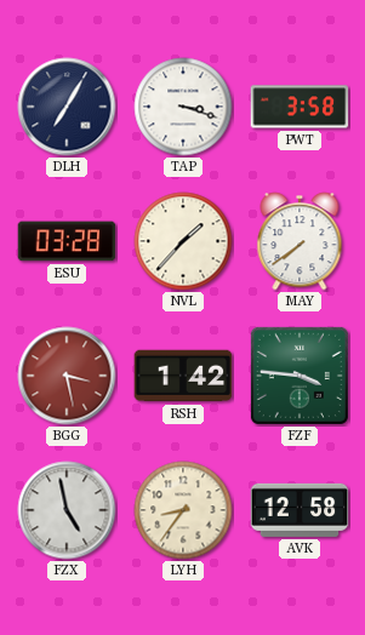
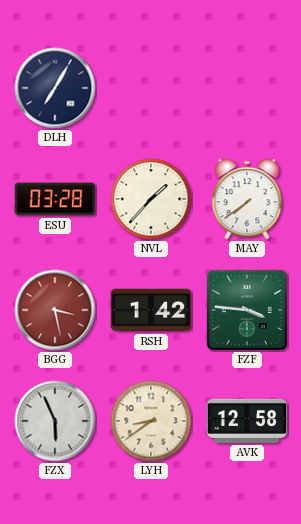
TAP: 3:18 -> none (183, 107)
PWT: 3:58 -> none (300, 107)
FZX: 4:58 -> 5:56 (55, 421)
LYH: 8:36 -> 8:39 (151, 421)
